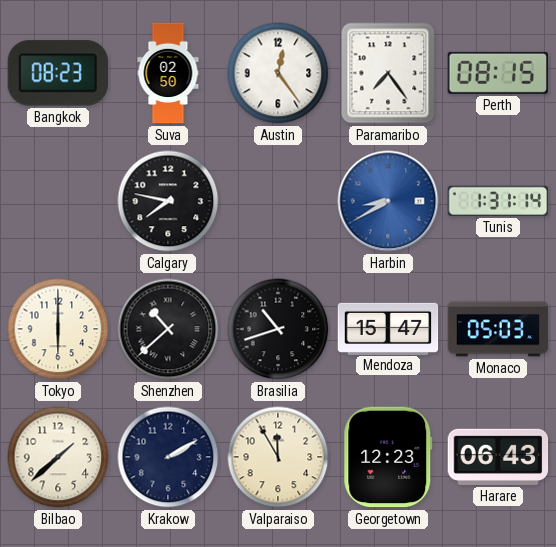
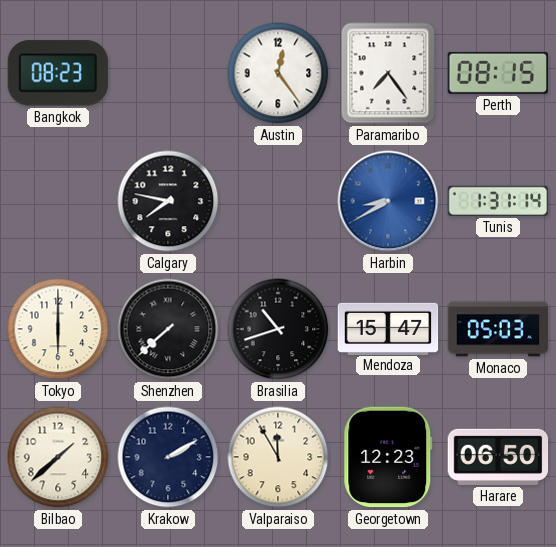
Suva: 02:50 -> none (168, 73)
Shenzhen: 10:38 -> 7:38 (168, 329)
Harare: 06:43 -> 06:50 (498, 457)
